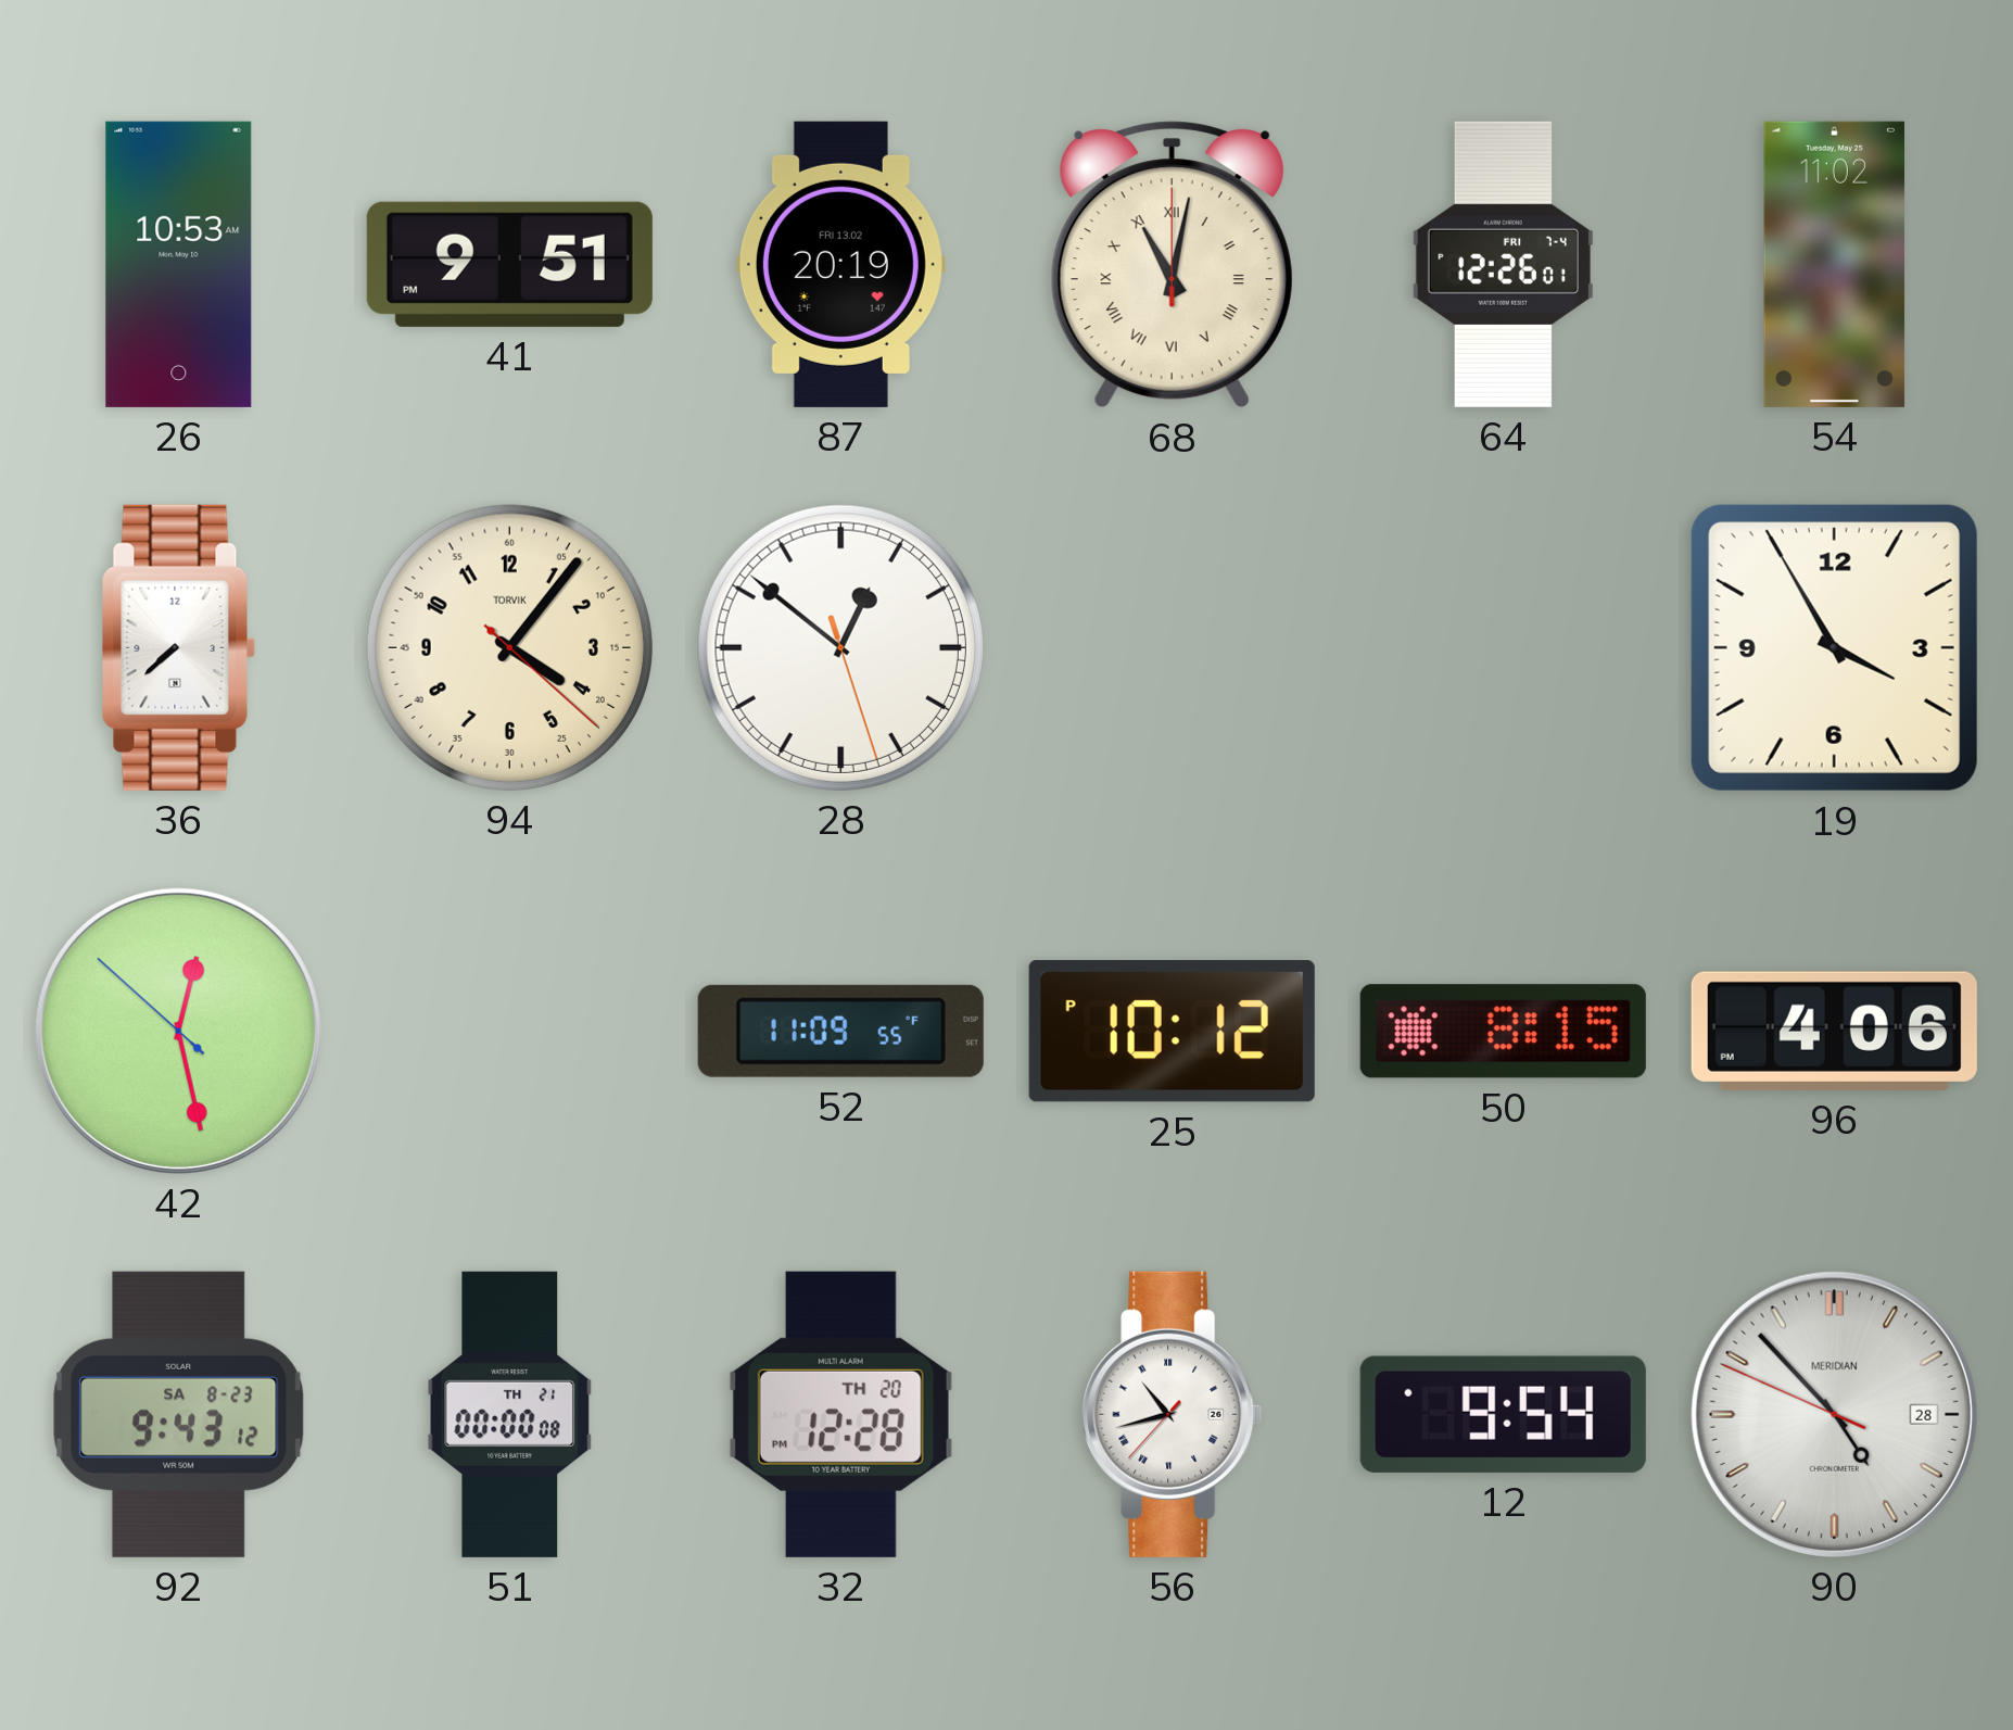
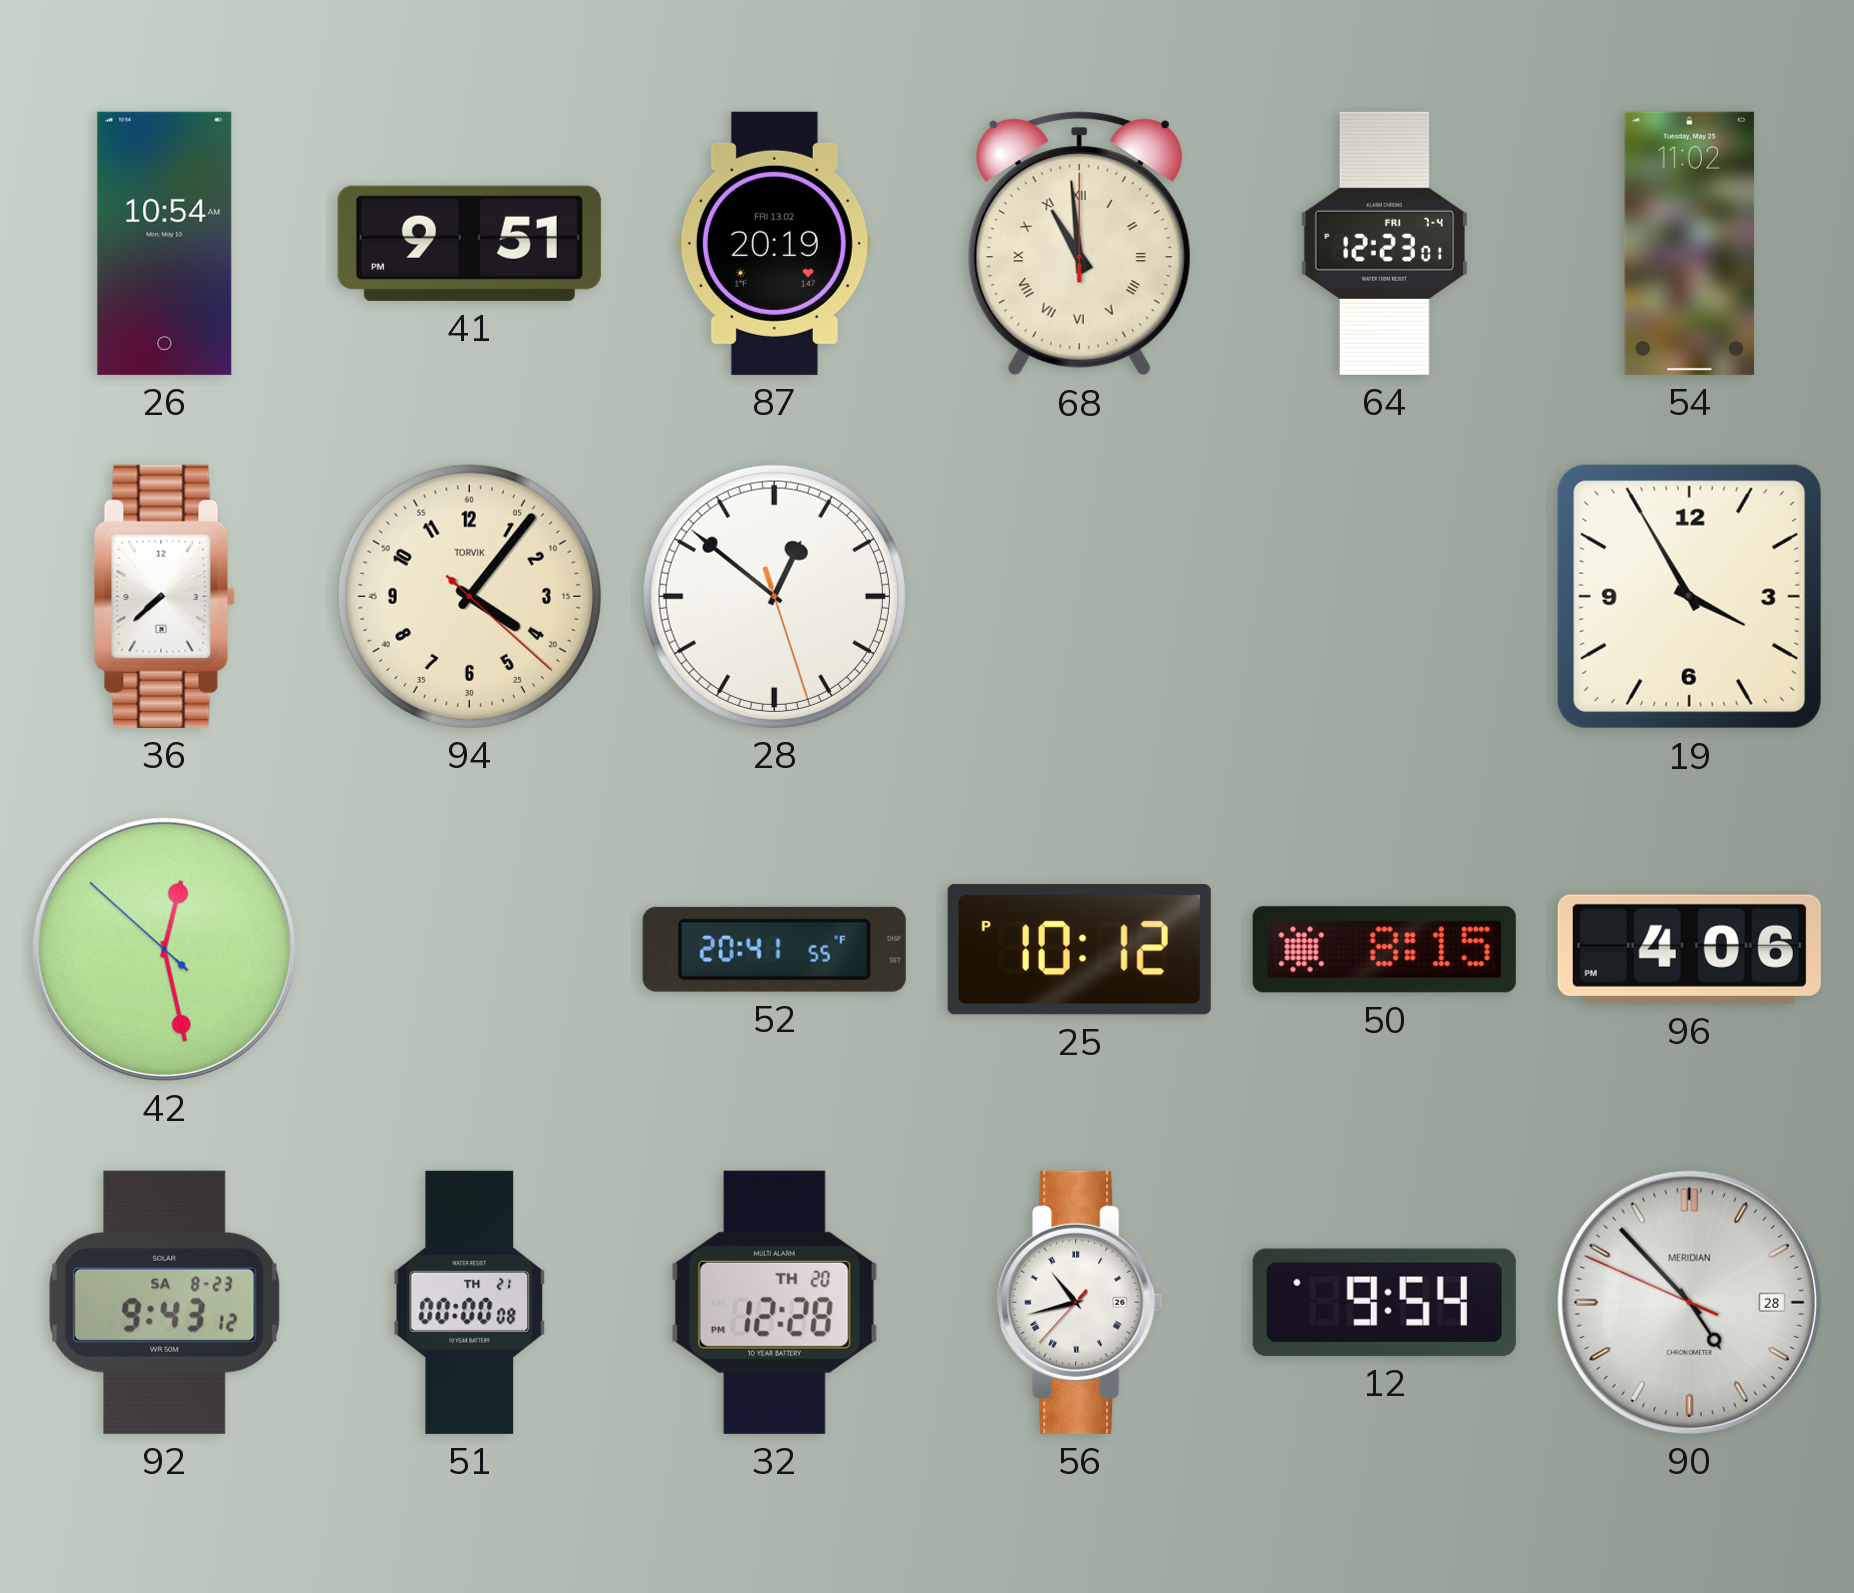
26: 10:53 -> 10:54 (165, 243)
68: 11:02 -> 10:59 (1079, 244)
64: 12:26 -> 12:23 (1384, 243)
52: 11:09 -> 20:41 (774, 949)
